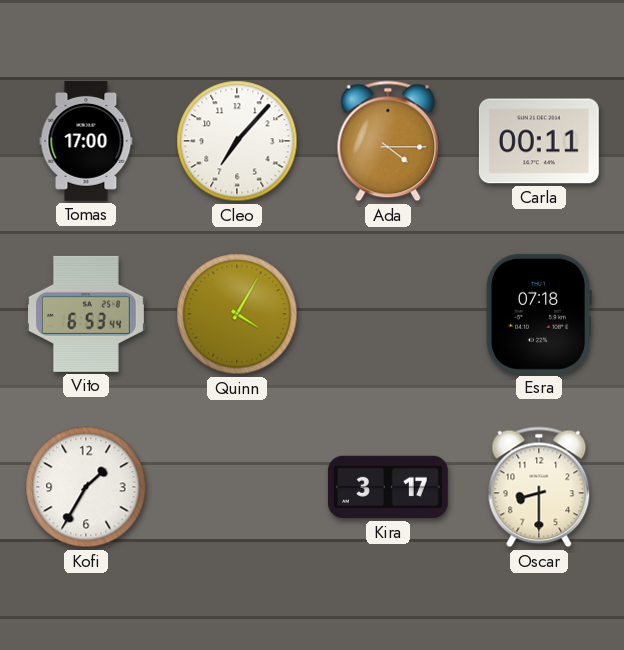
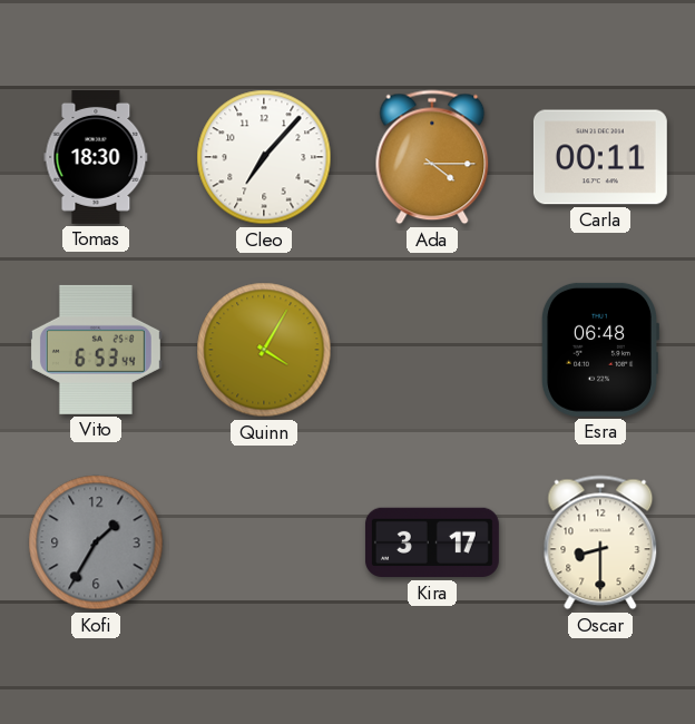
Tomas: 17:00 -> 18:30 (96, 157)
Esra: 07:18 -> 06:48 (599, 350)
Kofi dial: white -> grey (96, 542)
